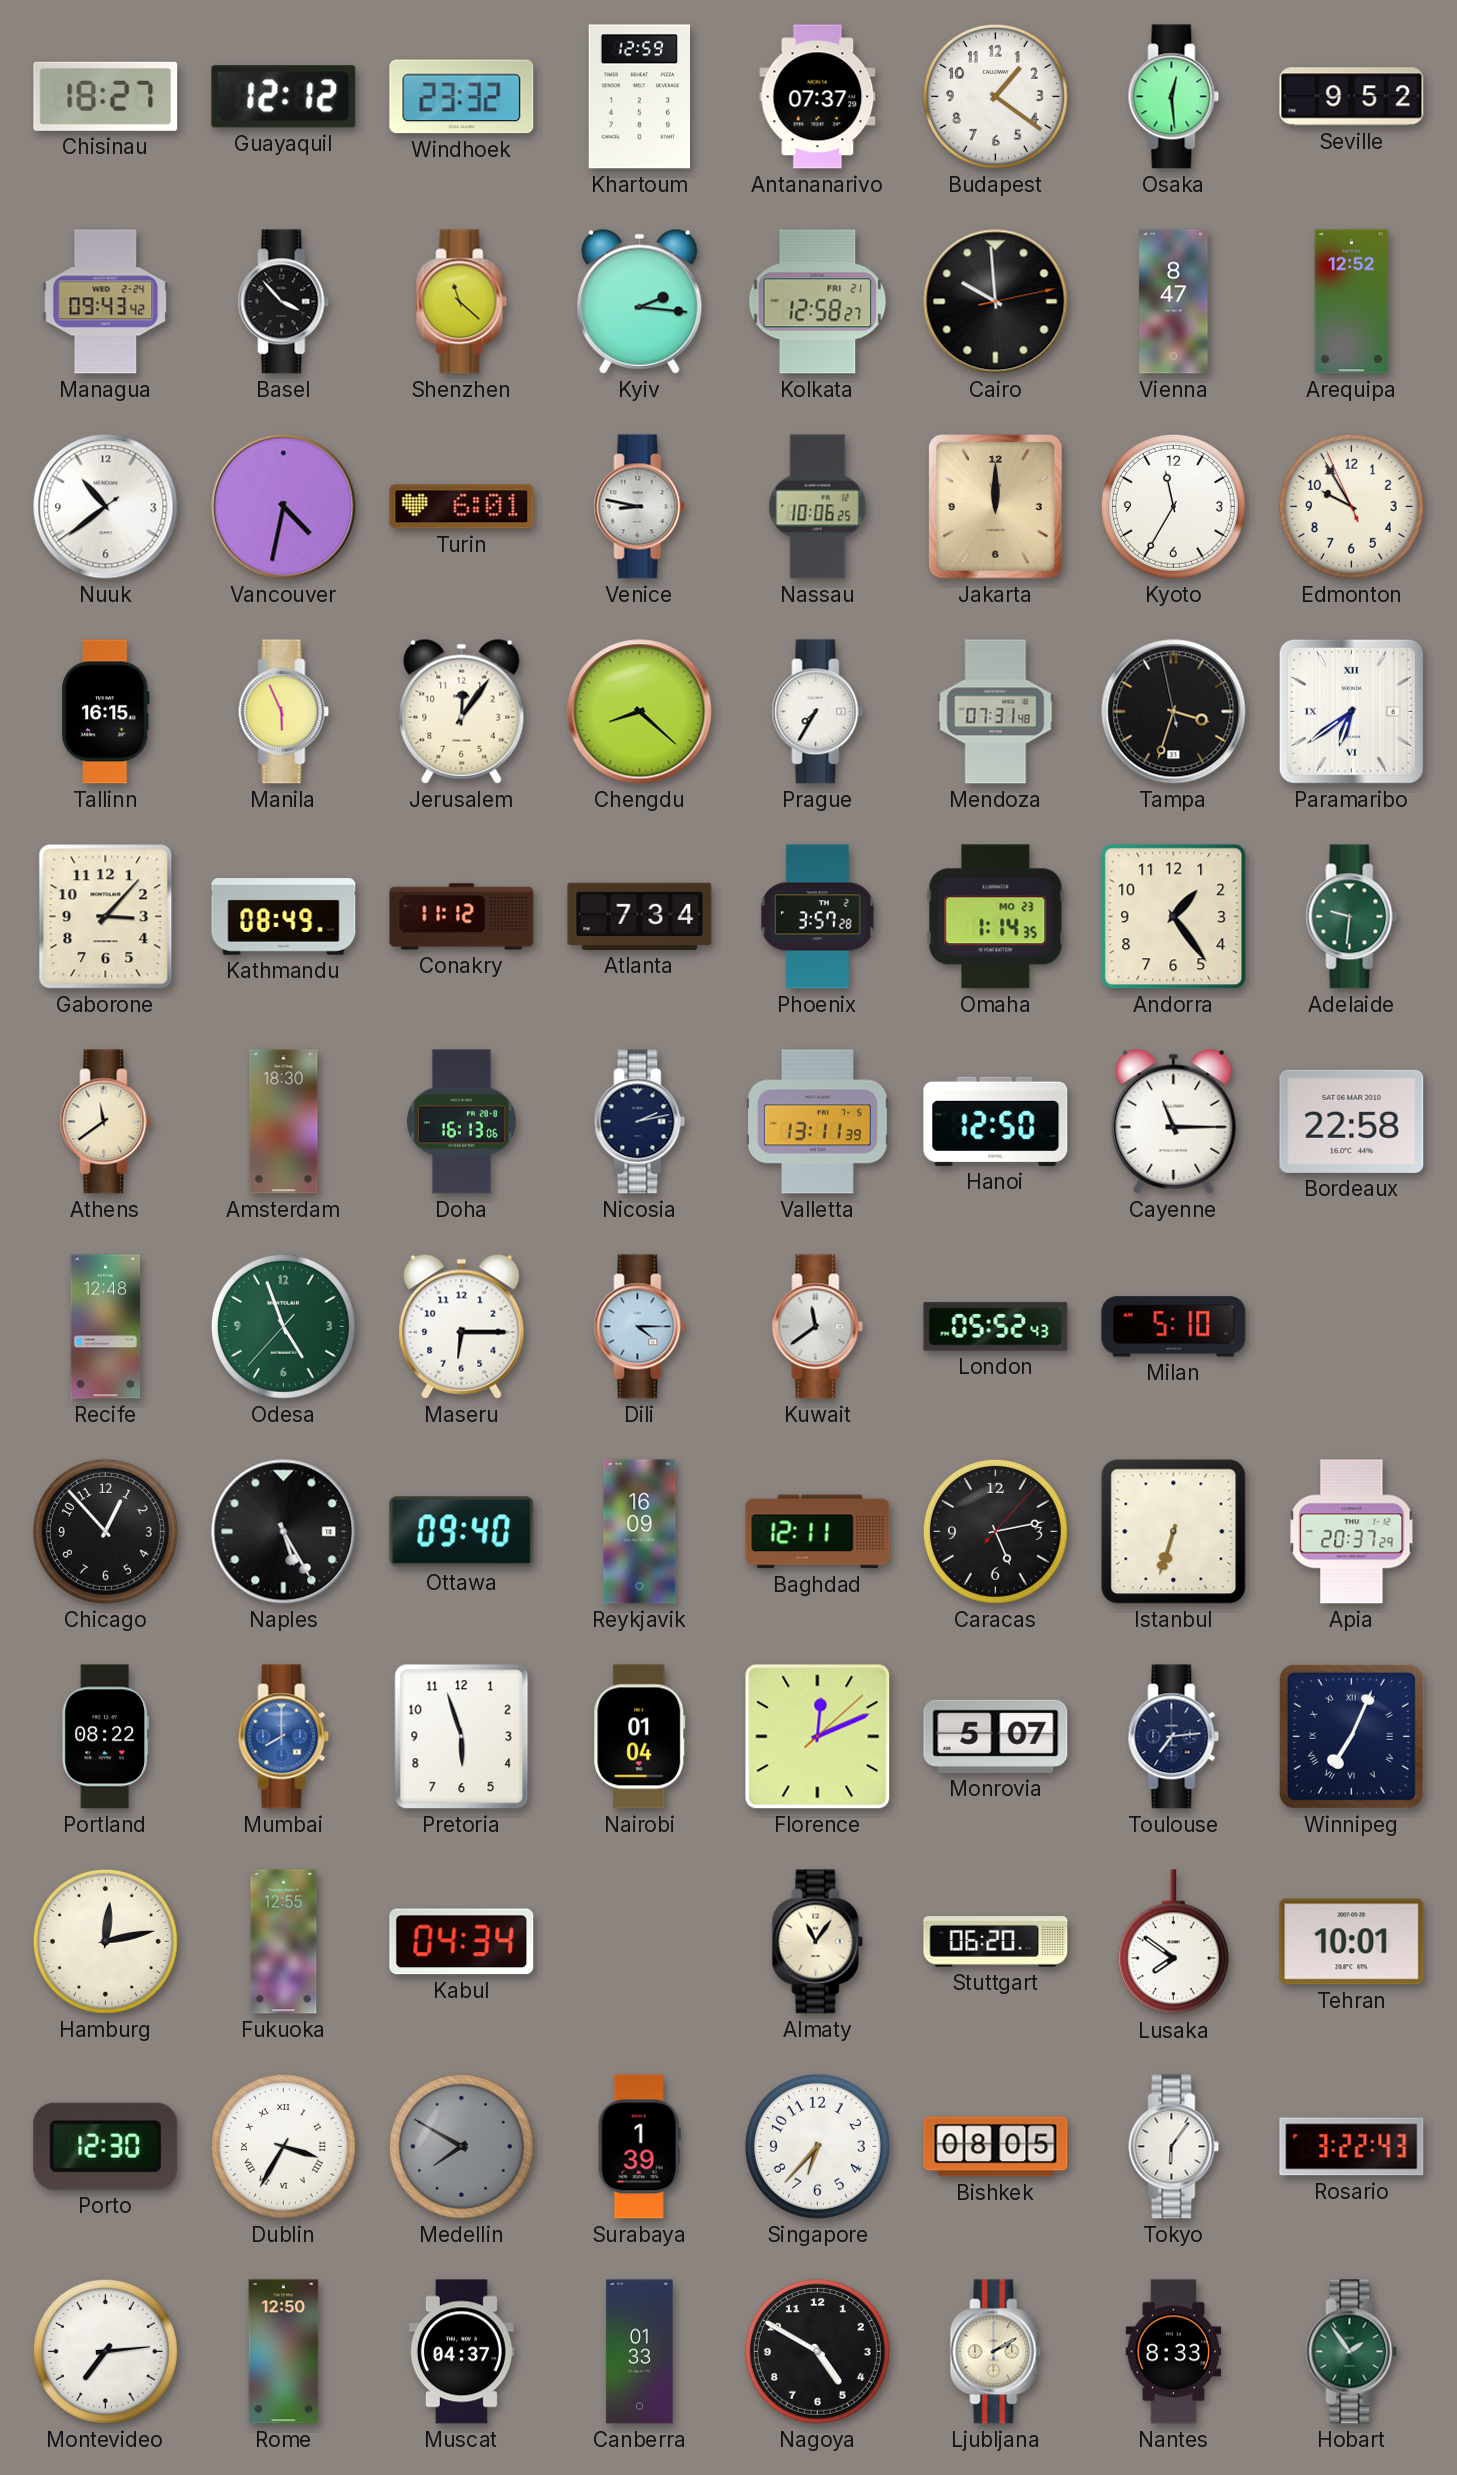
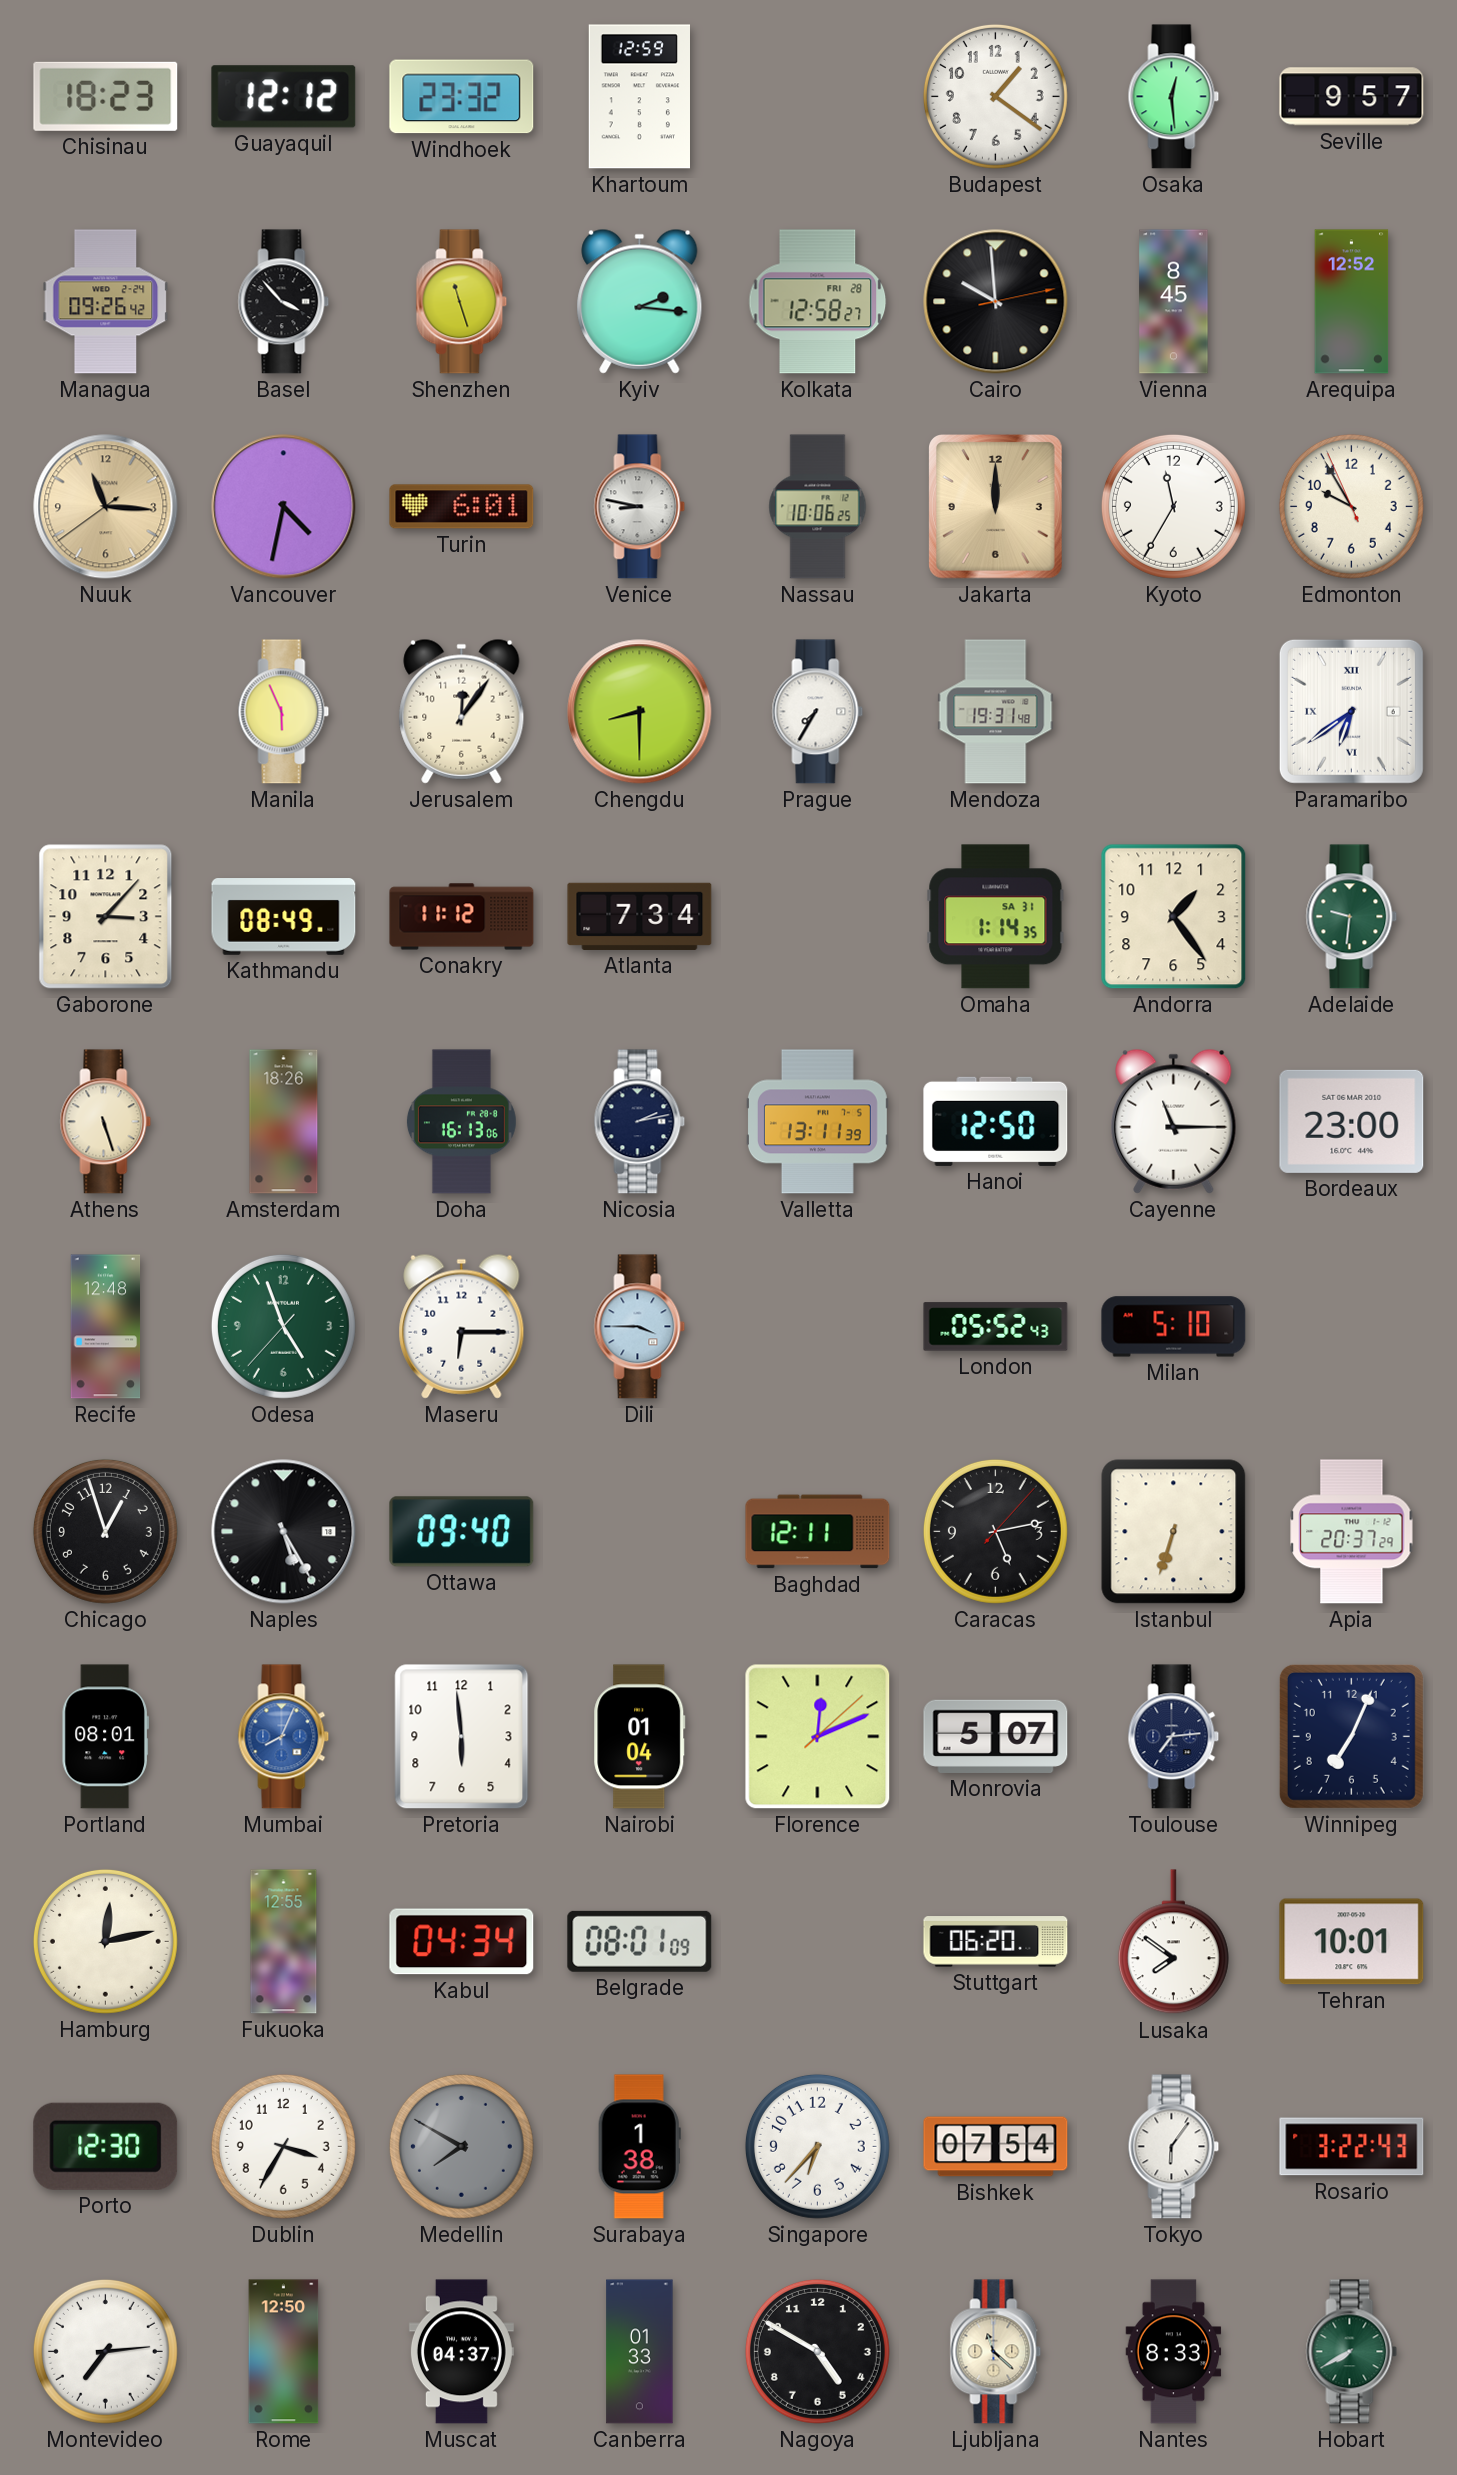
Chisinau: 18:27 -> 18:23 (106, 96)
Antananarivo: 07:37 -> none (818, 97)
Seville: 9:52 -> 9:57 (1352, 97)
Managua: 09:43 -> 09:26 (106, 302)
Shenzhen: 11:22 -> 11:27 (462, 302)
Kolkata date: FRI 21 -> FRI 28 (818, 302)
Vienna: 8:47 -> 8:45 (1174, 302)
Nuuk: 10:38 -> 11:15 (106, 507)
Nuuk dial: white -> champagne (106, 507)
Tallinn: 16:15 -> none (106, 712)
Chengdu: 8:22 -> 8:30 (640, 712)
Mendoza: 07:31 -> 19:31 (996, 712)
Tampa: 3:32 -> none (1174, 712)
Phoenix: 3:57 -> none (818, 917)
Omaha date: MO 23 -> SA 31 (996, 917)
Athens: 11:39 -> 5:27 (106, 1122)
Amsterdam: 18:30 -> 18:26 (284, 1122)
Bordeaux: 22:58 -> 23:00 (1352, 1121)
Dili: 4:15 -> 3:45 (640, 1327)
Kuwait: 11:39 -> none (818, 1327)
Chicago: 12:53 -> 12:57 (105, 1531)
Reykjavik: 16:09 -> none (640, 1532)
Portland: 08:22 -> 08:01 (105, 1737)
Mumbai: 8:00 -> 8:04 (284, 1737)
Pretoria: 5:57 -> 5:59 (462, 1737)
Winnipeg numerals: Roman -> Arabic (1351, 1736)
Belgrade: none -> 08:01 (640, 1941)
Almaty: 11:06 -> none (818, 1942)
Dublin numerals: Roman -> Arabic (283, 2146)
Surabaya: 1:39 -> 1:38 (639, 2147)
Bishkek: 08:05 -> 07:54 (996, 2147)
Ljubljana: 2:10 -> 11:22 (996, 2352)
Hobart: 1:54 -> 7:40 (1352, 2352)
